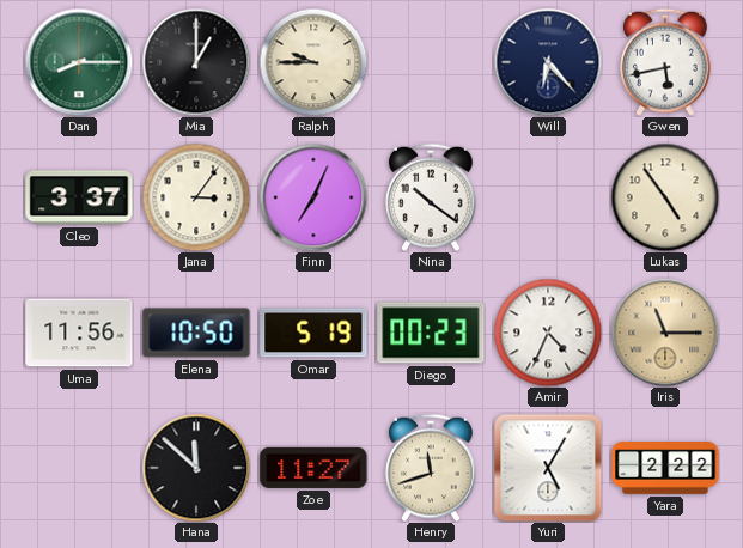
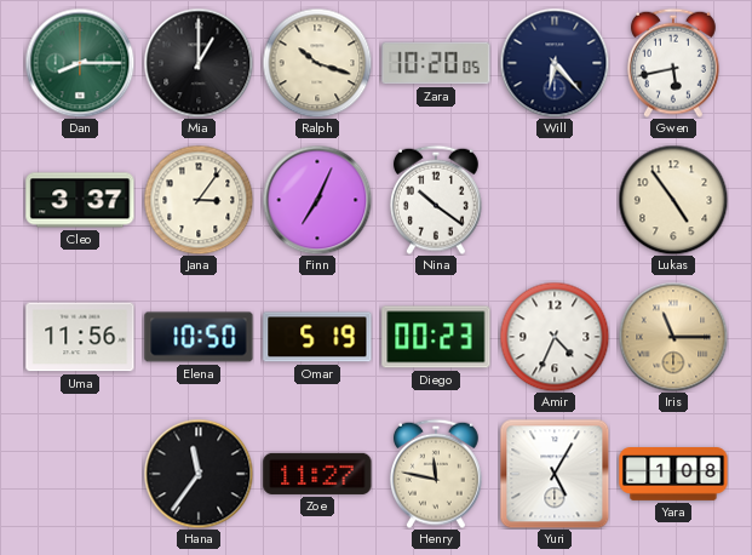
Ralph: 9:45 -> 10:18 (317, 63)
Zara: none -> 10:20 (436, 63)
Hana: 11:52 -> 11:36 (199, 474)
Henry: 11:42 -> 11:47 (436, 474)
Yara: 2:22 -> 1:08 (673, 475)
